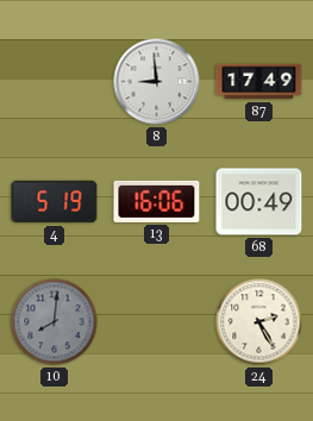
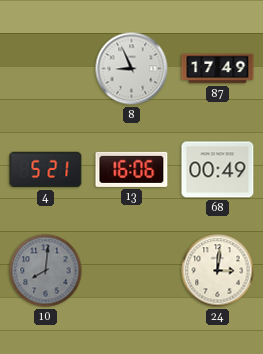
8: 8:59 -> 8:56 (132, 69)
4: 5:19 -> 5:21 (46, 170)
24: 2:25 -> 3:01 (218, 271)
